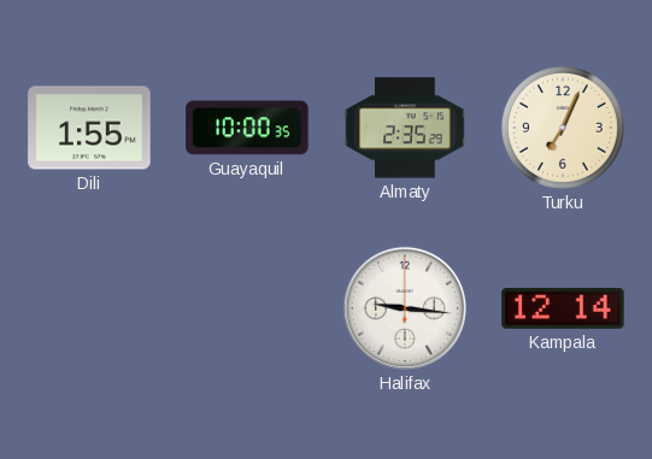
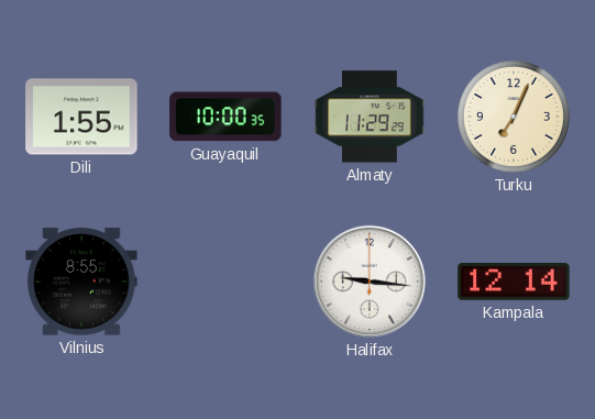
Almaty: 2:35 -> 11:29 (370, 117)
Vilnius: none -> 8:55 (81, 282)
